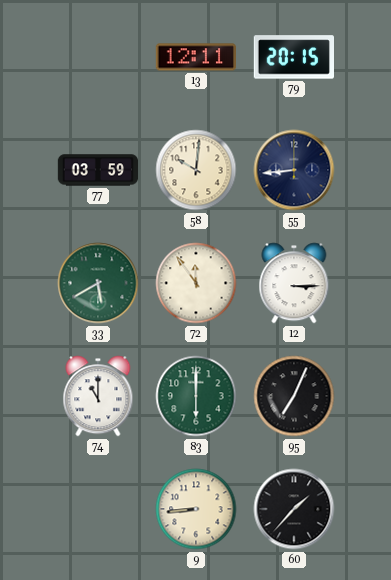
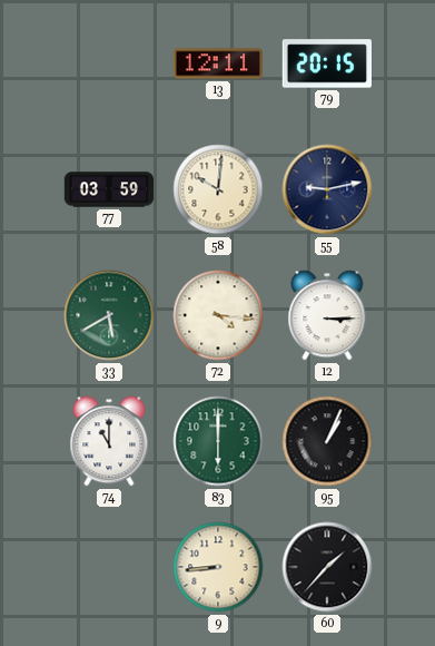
55: 8:44 -> 9:13 (327, 189)
72: 11:54 -> 4:16 (218, 315)
95: 7:04 -> 1:04 (327, 441)
